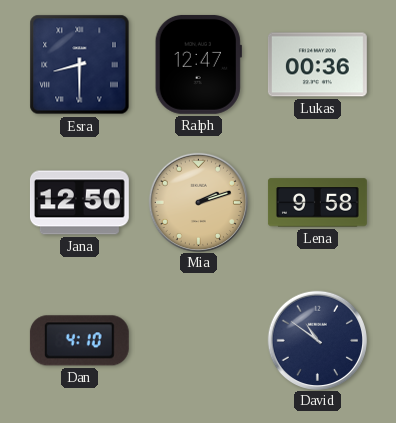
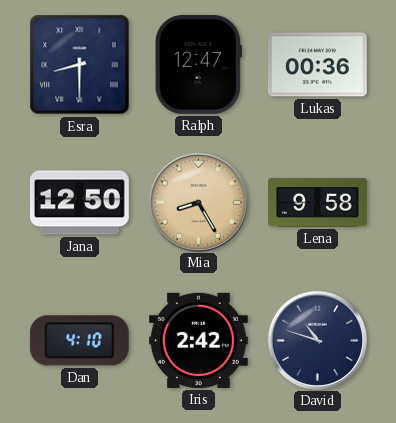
Mia: 2:12 -> 8:25 (198, 202)
Iris: none -> 2:42 (198, 340)
David: 10:51 -> 10:48 (317, 340)
